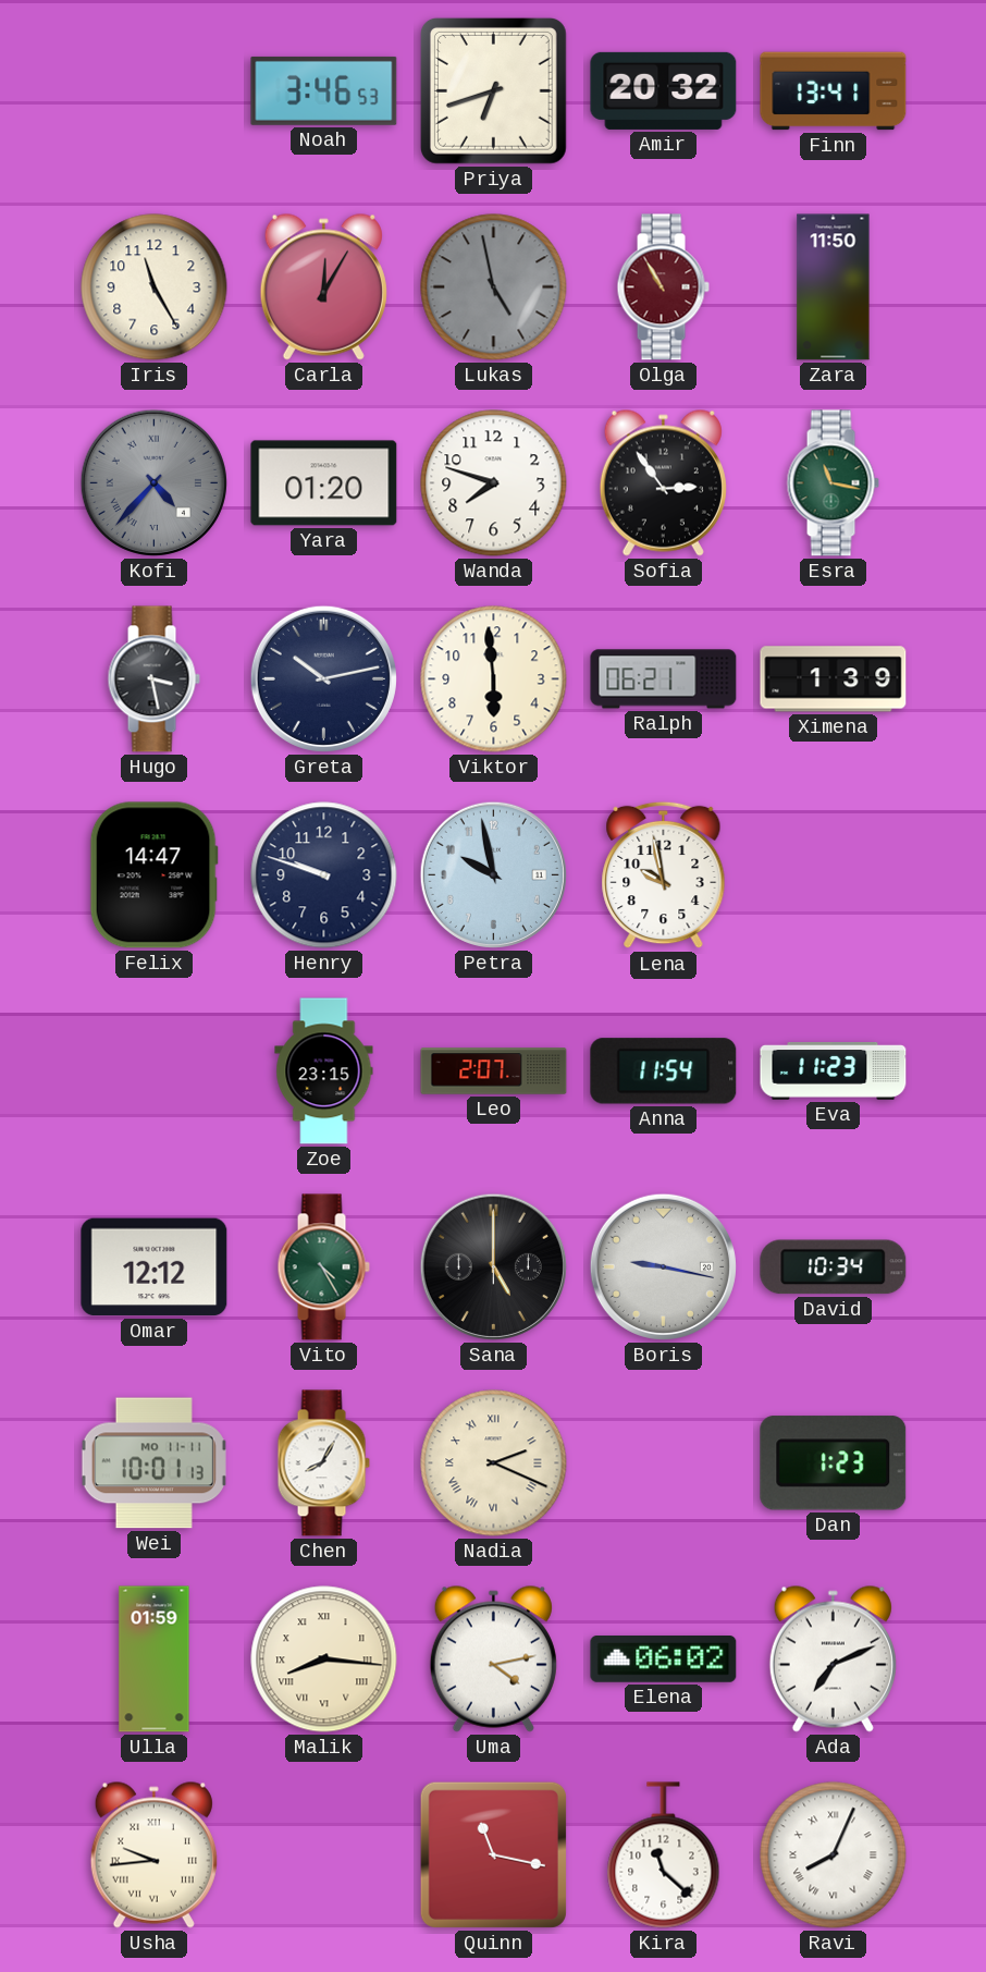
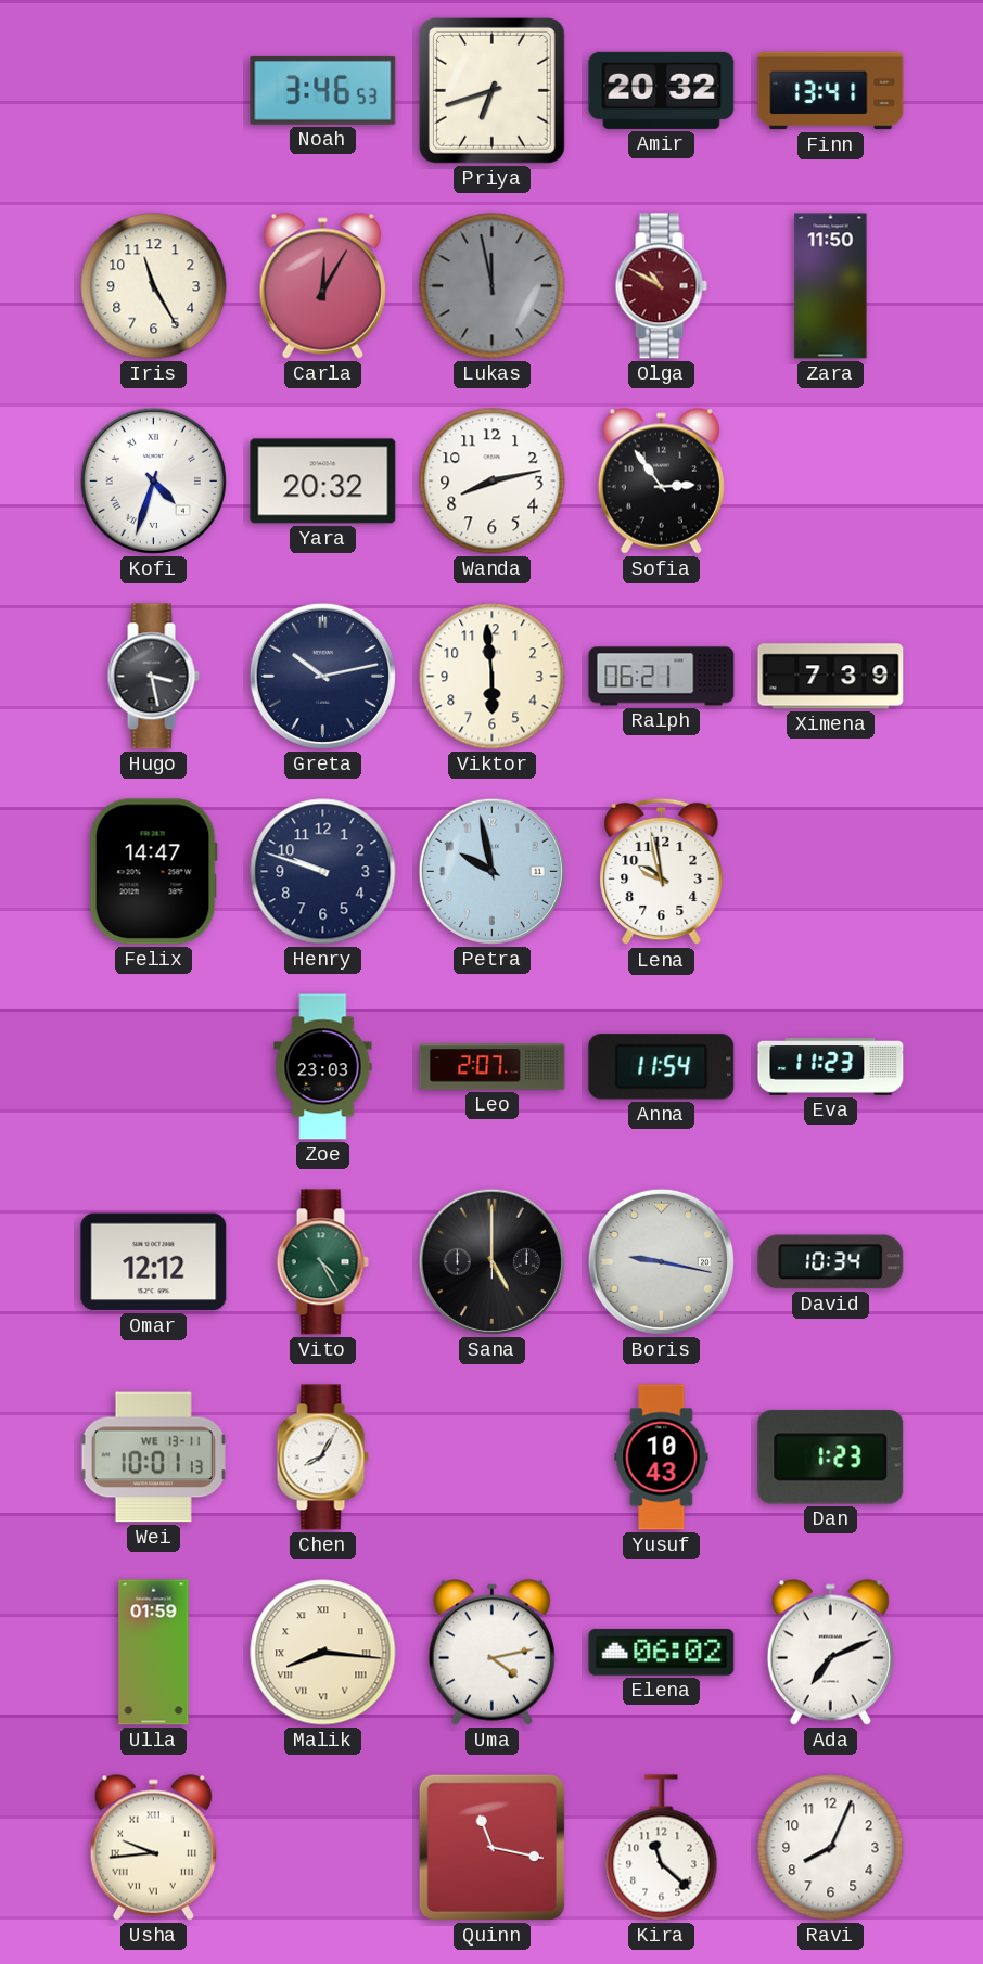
Lukas: 4:58 -> 11:58 (493, 286)
Olga: 10:55 -> 10:50 (661, 286)
Kofi: 4:37 -> 4:33 (153, 480)
Kofi dial: grey -> white (153, 480)
Yara: 01:20 -> 20:32 (323, 482)
Wanda: 7:48 -> 8:13 (493, 482)
Esra: 11:17 -> none (833, 483)
Ximena: 1:39 -> 7:39 (831, 677)
Zoe: 23:15 -> 23:03 (323, 1067)
Wei date: MO 11-11 -> WE 13-11 (153, 1458)
Nadia: 2:19 -> none (494, 1463)
Yusuf: none -> 10:43 (662, 1458)
Ravi numerals: Roman -> Arabic (831, 1848)
